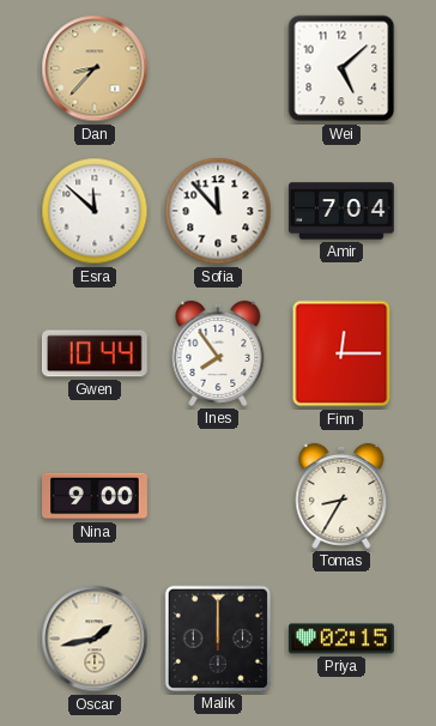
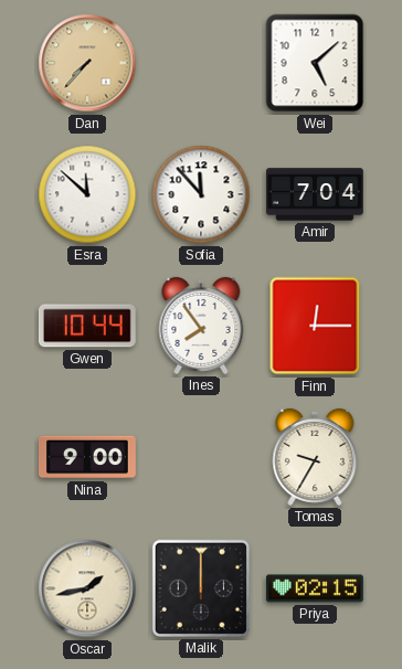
Dan: 8:37 -> 7:37 (87, 63)
Tomas: 8:35 -> 9:35 (315, 457)
